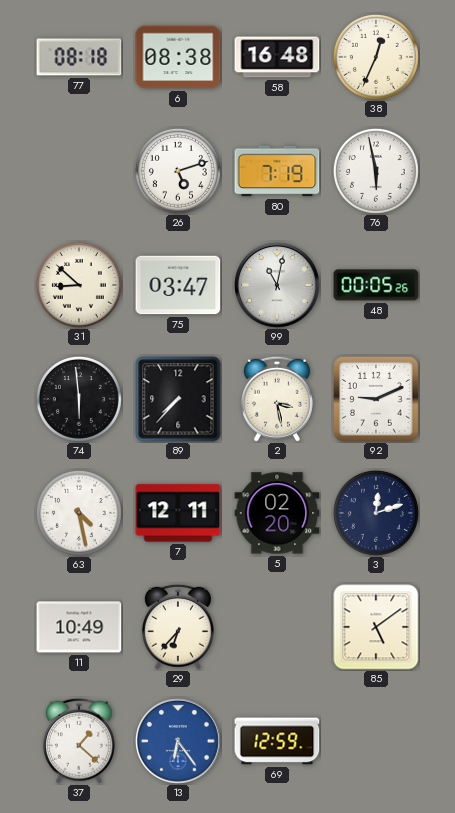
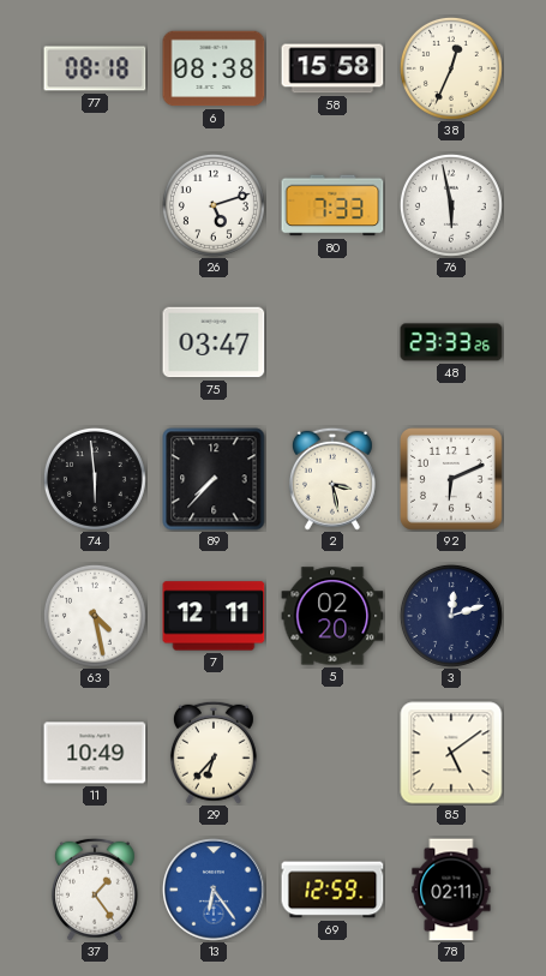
58: 16:48 -> 15:58 (332, 68)
80: 7:19 -> 7:33 (332, 205)
31: 8:52 -> none (79, 285)
99: 11:02 -> none (278, 286)
48: 00:05 -> 23:33 (451, 342)
92: 9:11 -> 6:11 (452, 480)
37: 1:22 -> 1:24 (95, 890)
78: none -> 02:11 (451, 890)
